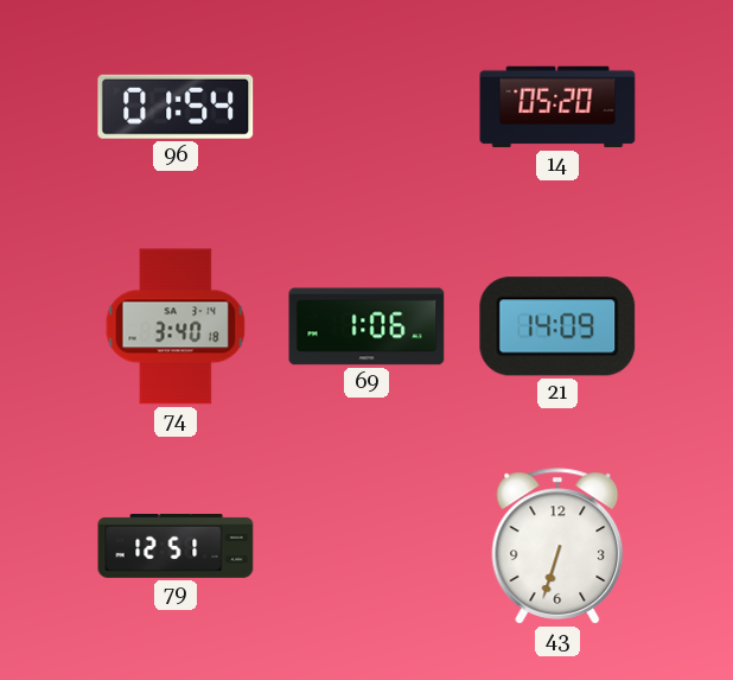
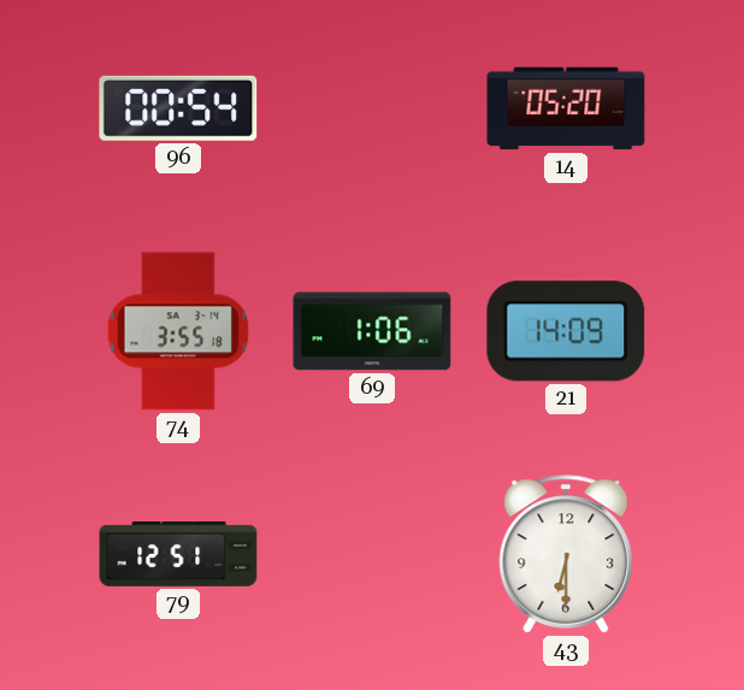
96: 01:54 -> 00:54 (178, 108)
74: 3:40 -> 3:55 (178, 331)
43: 6:33 -> 6:30 (566, 554)
